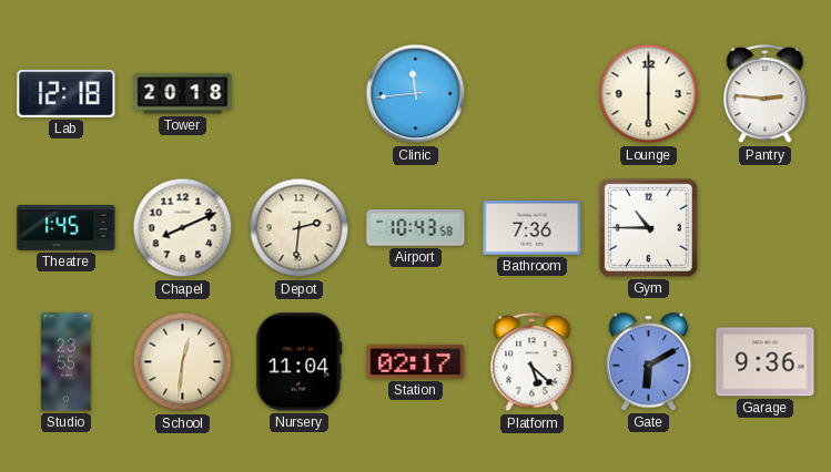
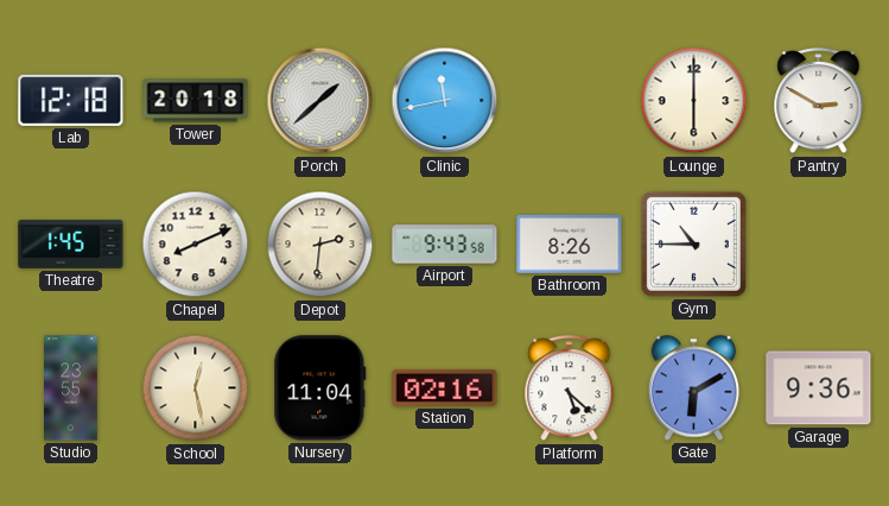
Porch: none -> 1:38 (320, 101)
Clinic: 11:44 -> 11:43 (445, 101)
Pantry: 2:46 -> 2:50 (819, 101)
Airport: 10:43 -> 9:43 (445, 245)
Bathroom: 7:36 -> 8:26 (570, 243)
School: 12:31 -> 12:28 (196, 388)
Station: 02:17 -> 02:16 (445, 387)
